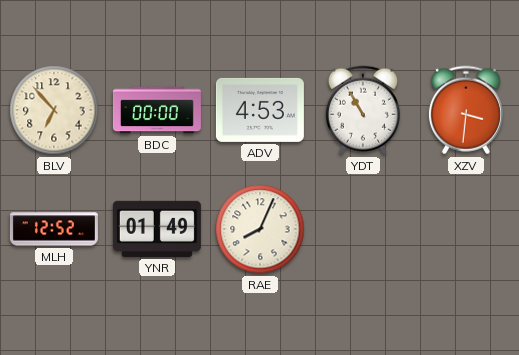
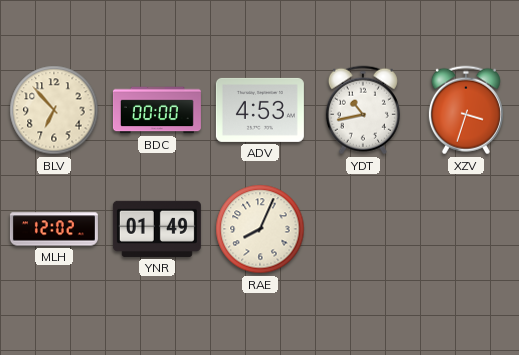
YDT: 10:55 -> 10:43 (363, 110)
XZV: 3:31 -> 3:33 (466, 110)
MLH: 12:52 -> 12:02 (54, 229)
